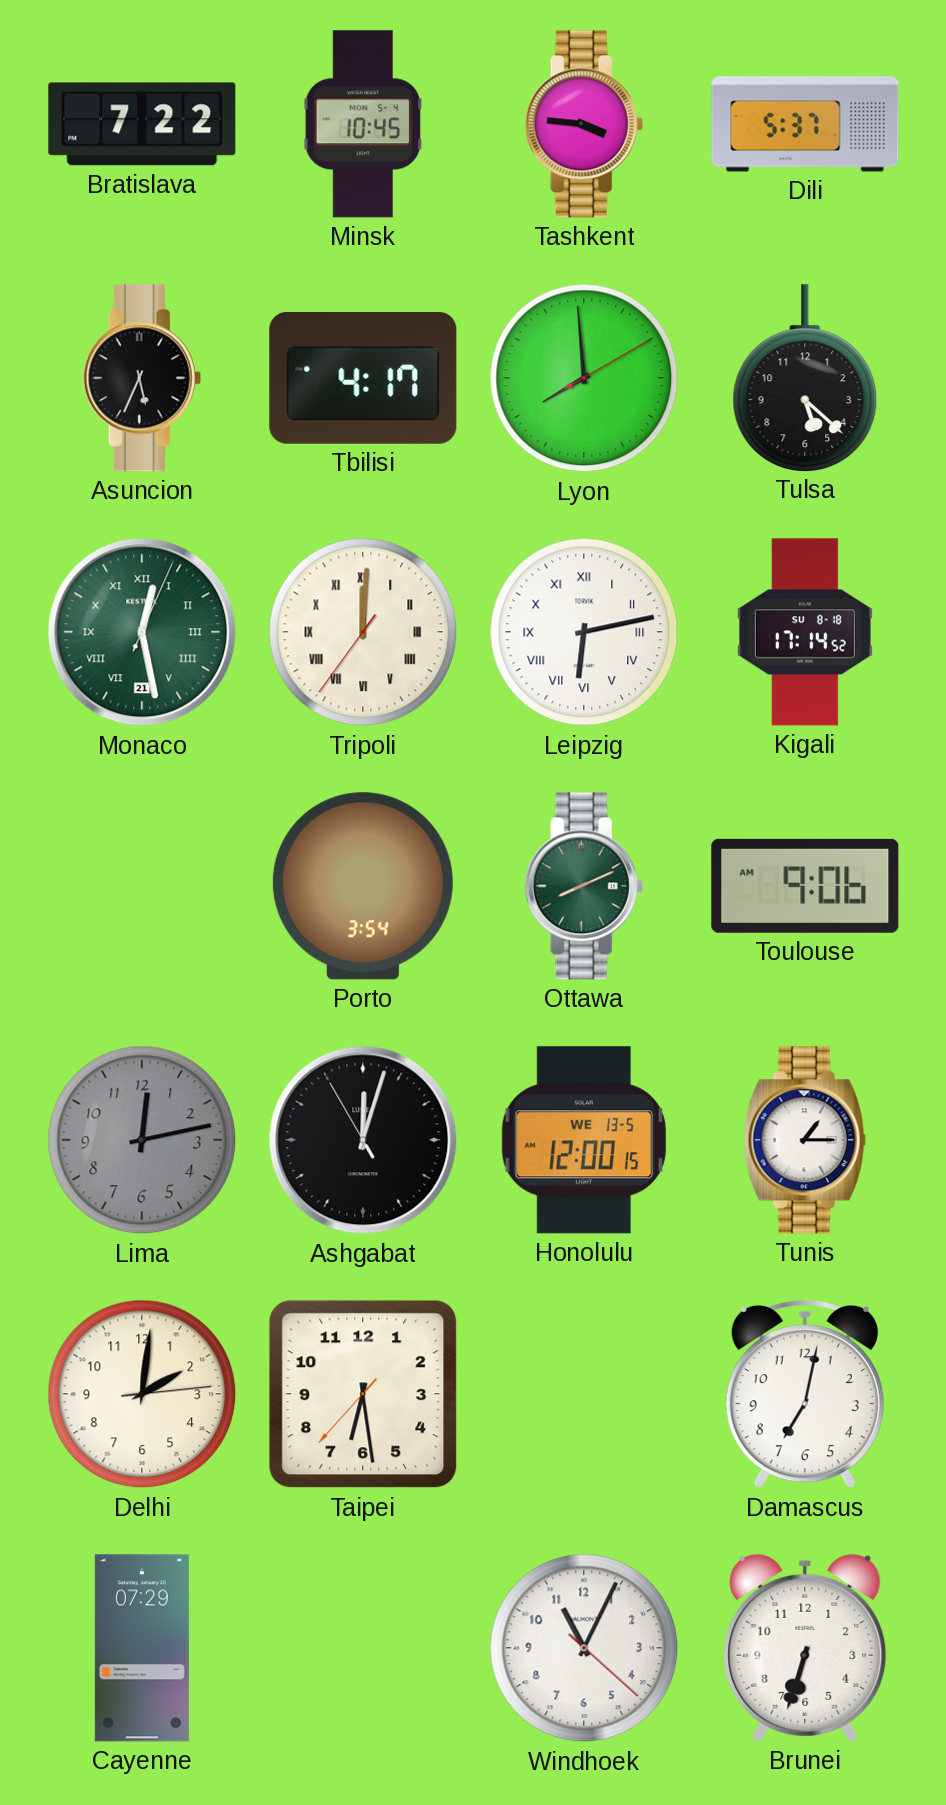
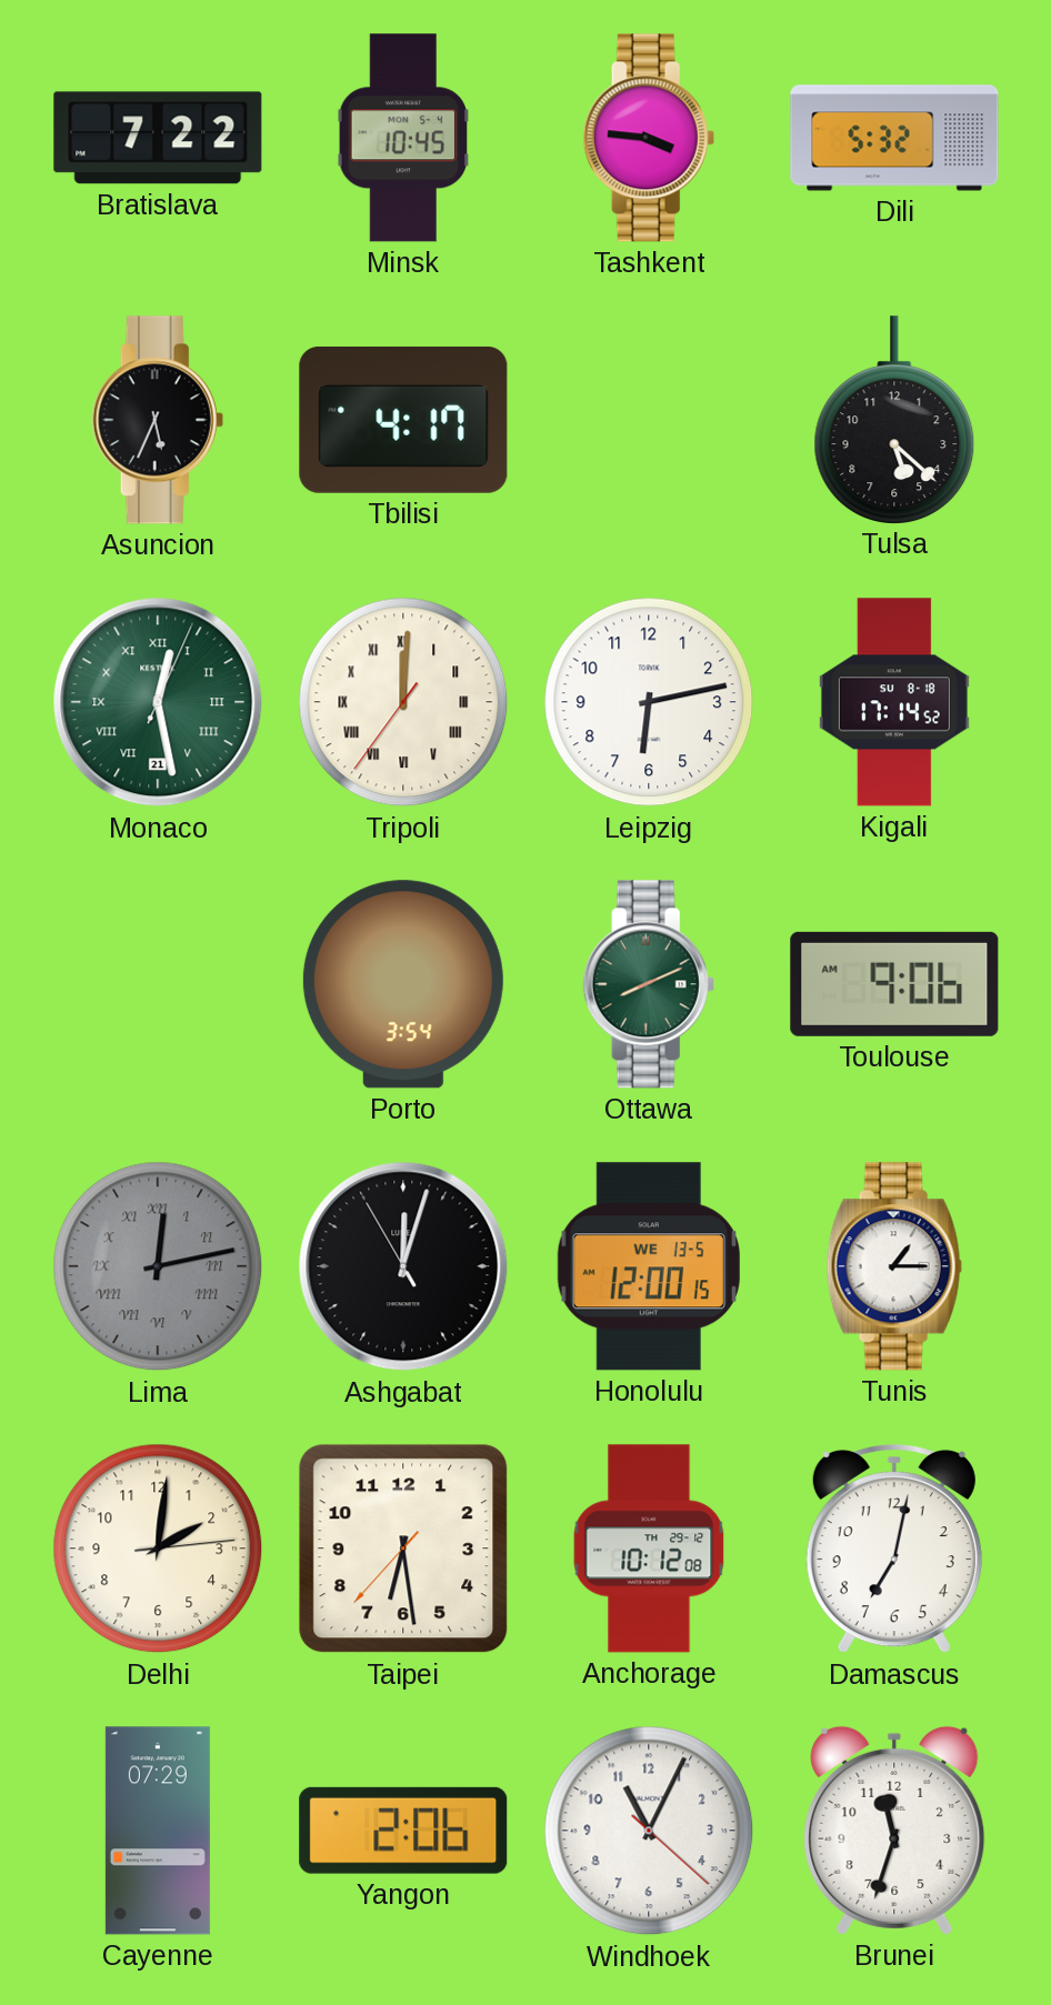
Dili: 5:37 -> 5:32 (894, 138)
Lyon: 7:59 -> none (584, 378)
Leipzig numerals: Roman -> Arabic (649, 702)
Lima numerals: Arabic -> Roman (158, 1266)
Anchorage: none -> 10:12 (649, 1548)
Yangon: none -> 2:06 (403, 1831)
Brunei: 6:33 -> 11:33 (894, 1831)
